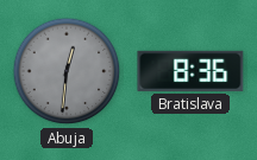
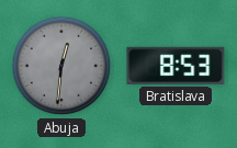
Bratislava: 8:36 -> 8:53 (176, 66)
